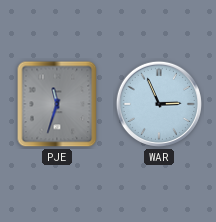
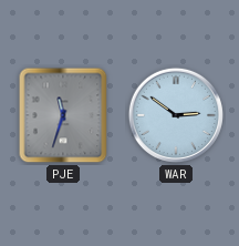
WAR: 2:56 -> 2:51 (176, 115)
